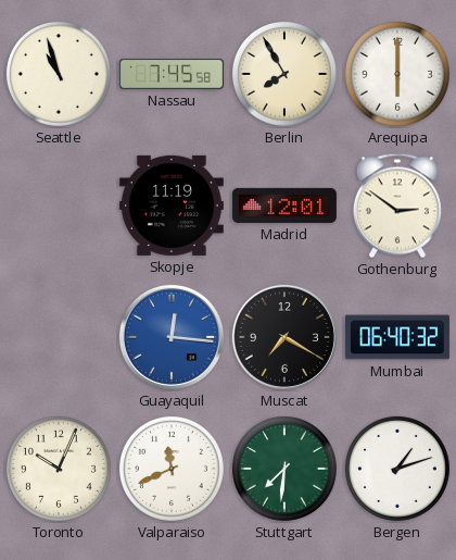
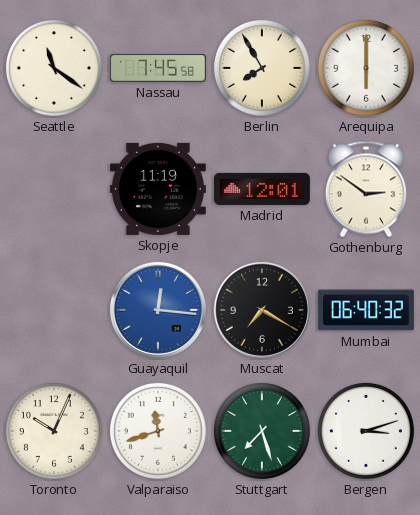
Seattle: 10:57 -> 11:21 (54, 68)
Valparaiso: 11:41 -> 11:42 (158, 431)
Stuttgart: 7:31 -> 7:27 (262, 431)
Bergen: 1:12 -> 3:12 (366, 431)
